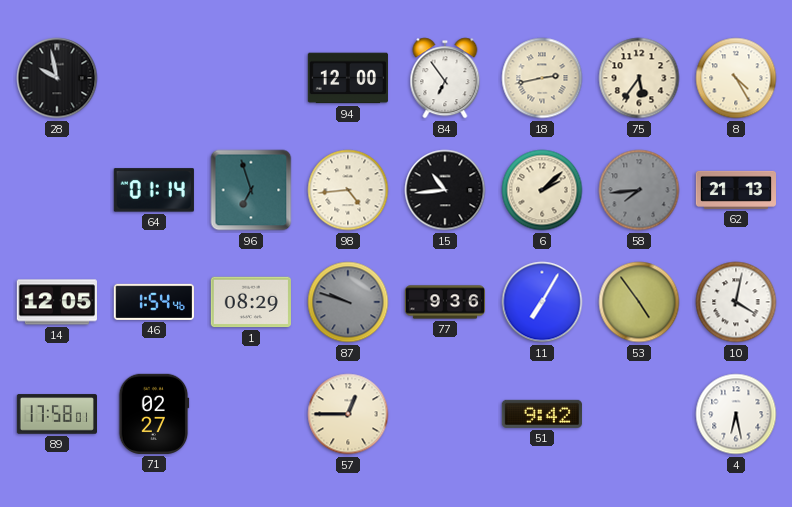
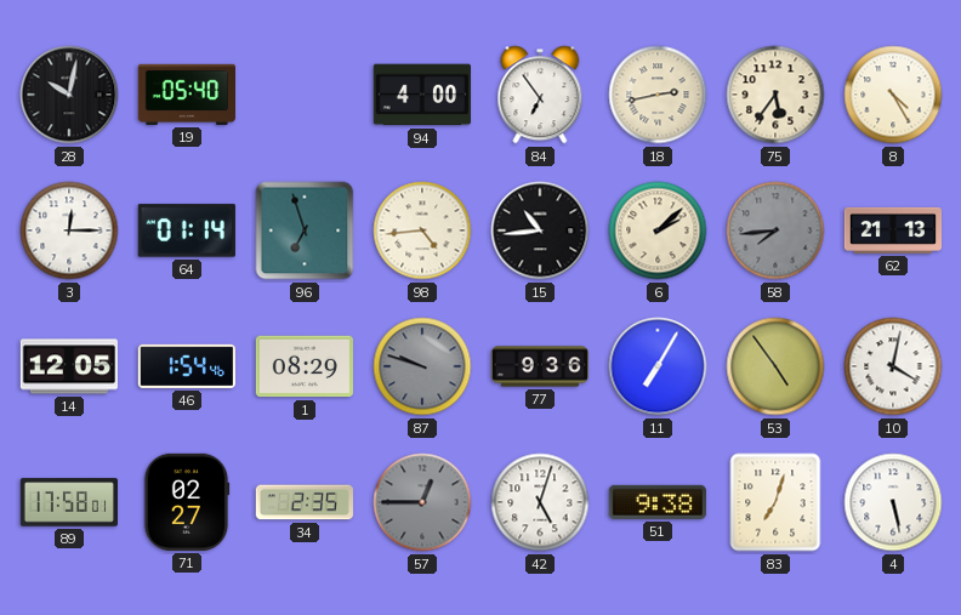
28: 9:58 -> 10:02 (69, 95)
19: none -> 05:40 (186, 95)
94: 12:00 -> 4:00 (422, 95)
3: none -> 12:15 (69, 230)
34: none -> 2:35 (305, 502)
57 dial: cream -> grey (422, 502)
42: none -> 5:03 (540, 502)
51: 9:42 -> 9:38 (658, 502)
83: none -> 7:03 (775, 502)
4: 6:28 -> 5:28 (893, 502)
